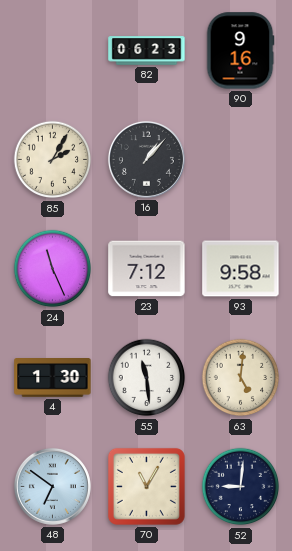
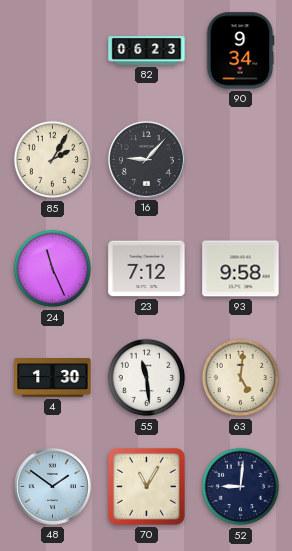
90: 9:16 -> 9:34 (240, 51)
16: 1:07 -> 9:07 (146, 159)
48: 6:51 -> 1:51 (52, 486)
